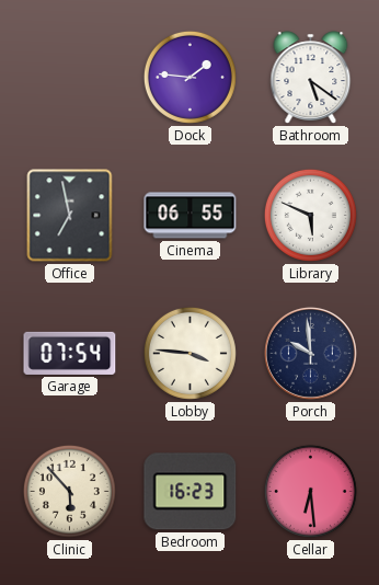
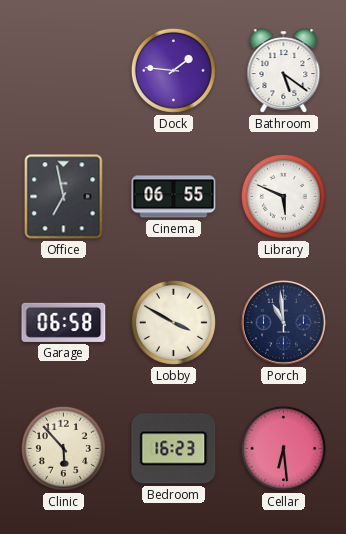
Garage: 07:54 -> 06:58 (64, 322)
Lobby: 3:46 -> 3:50 (173, 322)
Porch: 9:59 -> 10:59 (283, 322)
